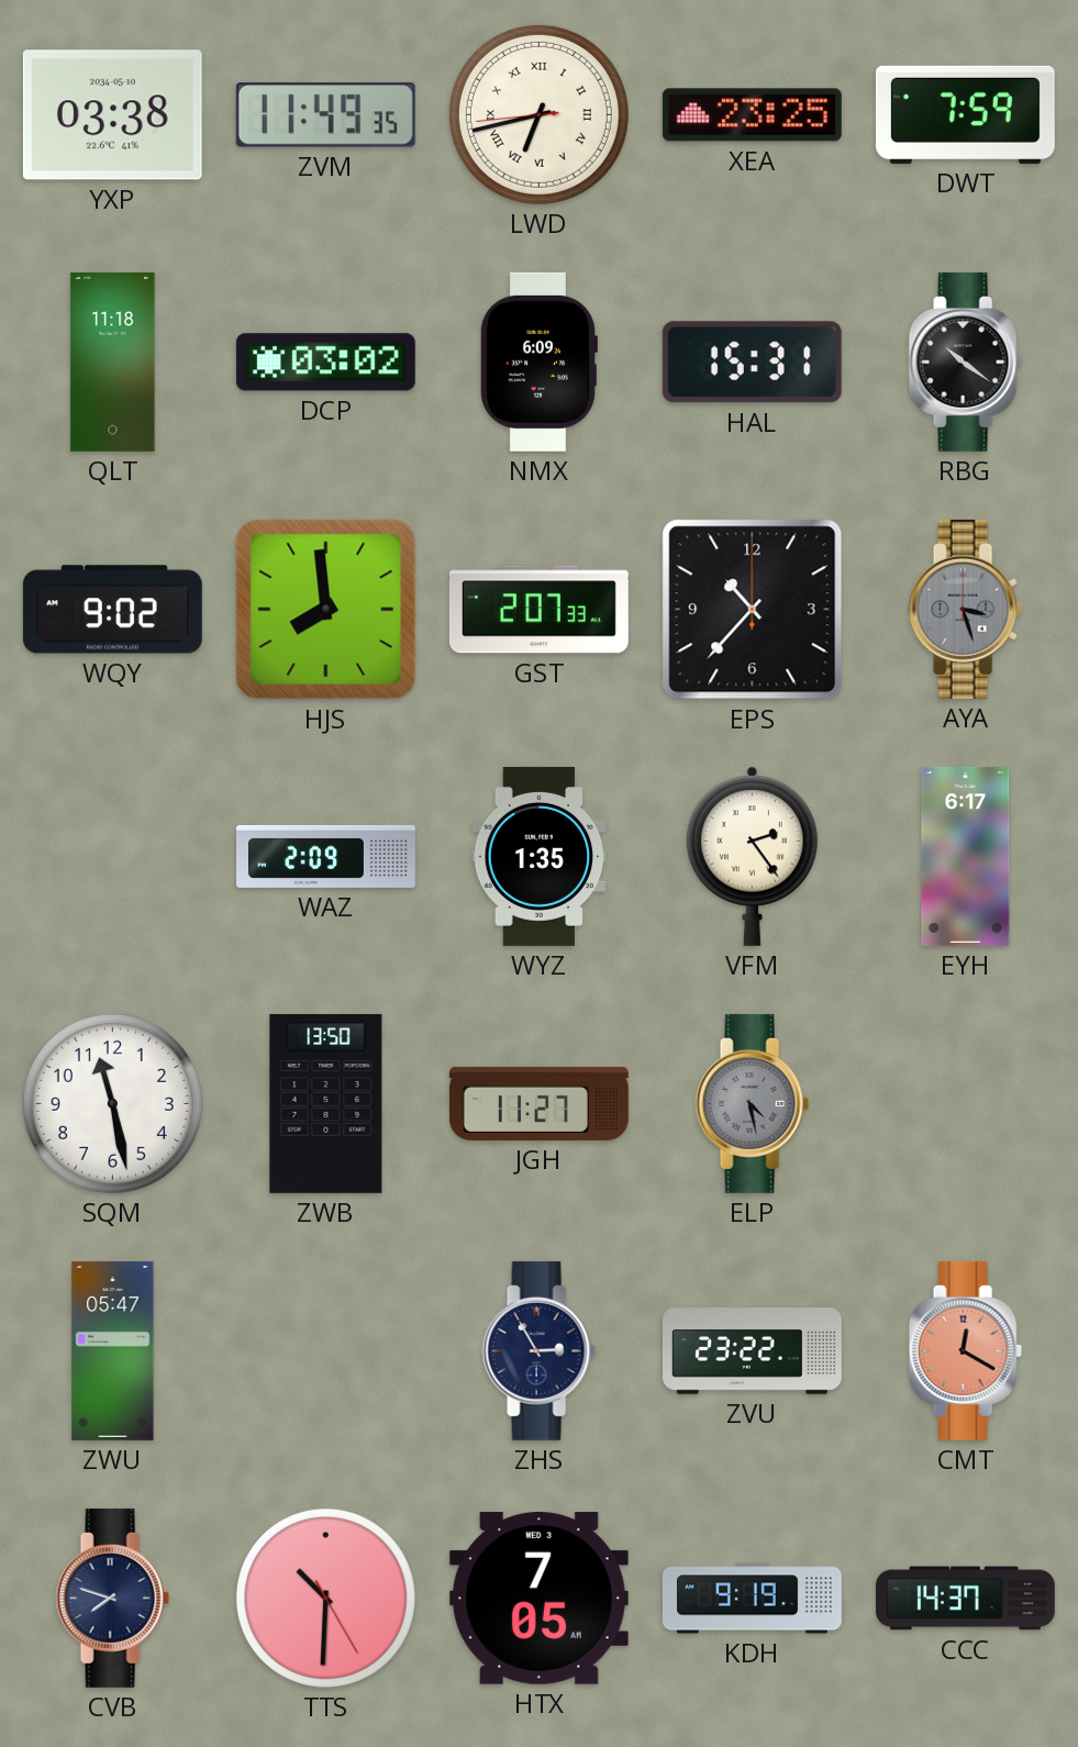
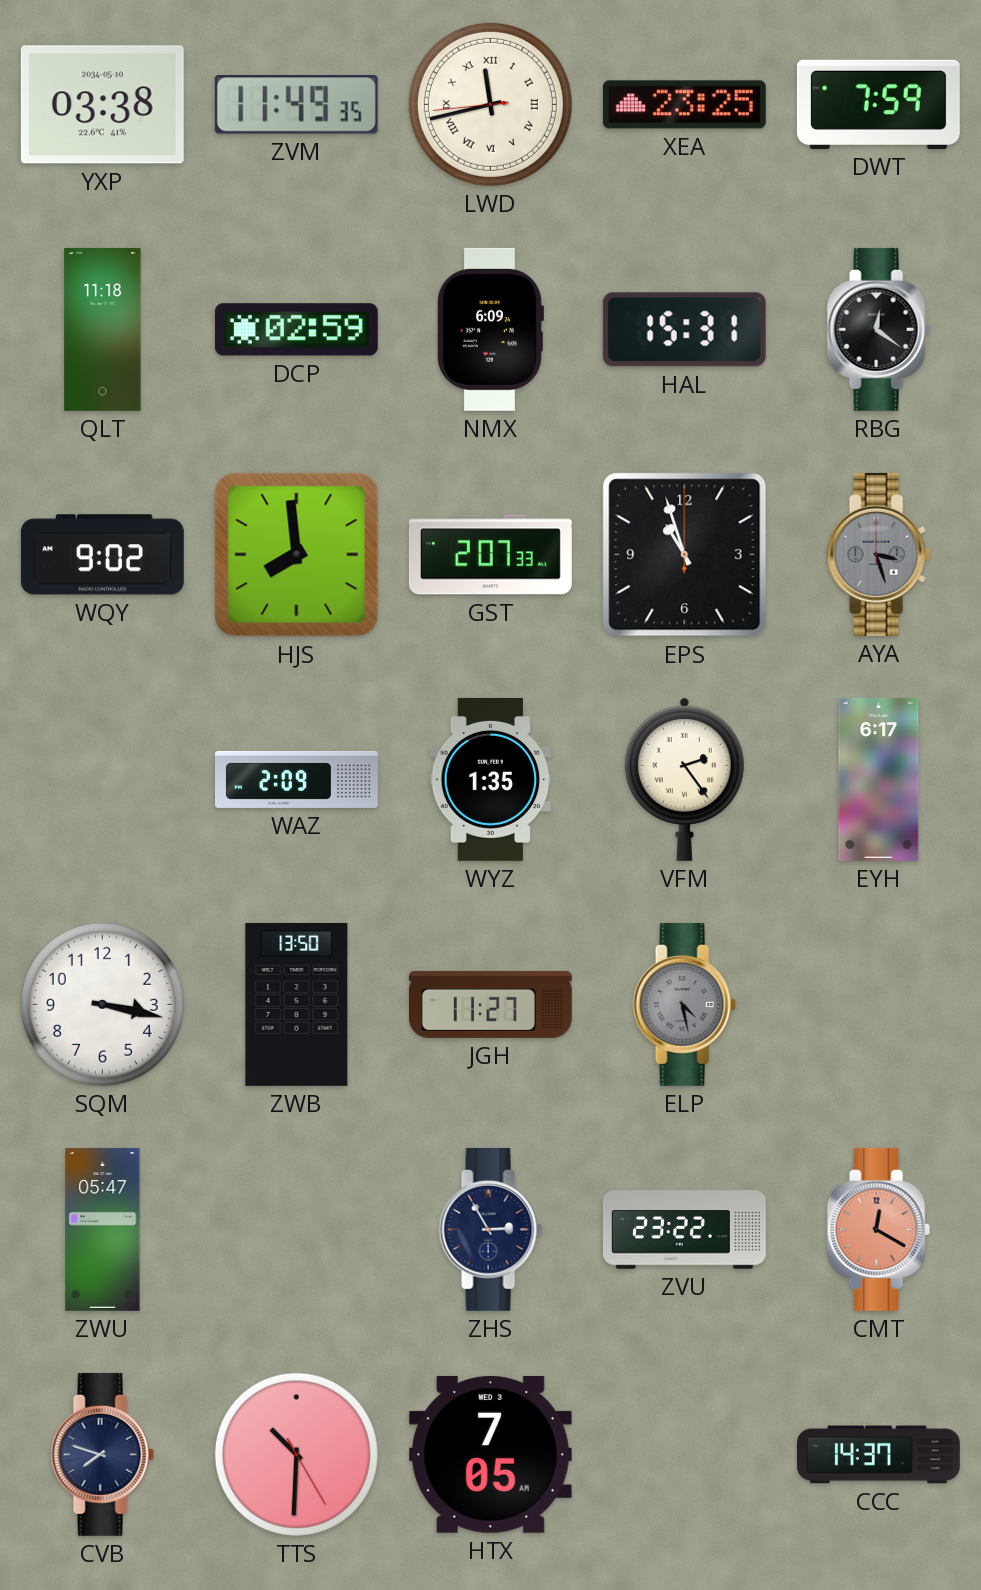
LWD: 6:42 -> 11:42 (490, 104)
DCP: 03:02 -> 02:59 (296, 330)
RBG: 10:21 -> 12:21 (878, 329)
EPS: 10:37 -> 10:57 (685, 555)
SQM: 11:28 -> 3:17 (102, 1004)
KDH: 9:19 -> none (752, 1599)
